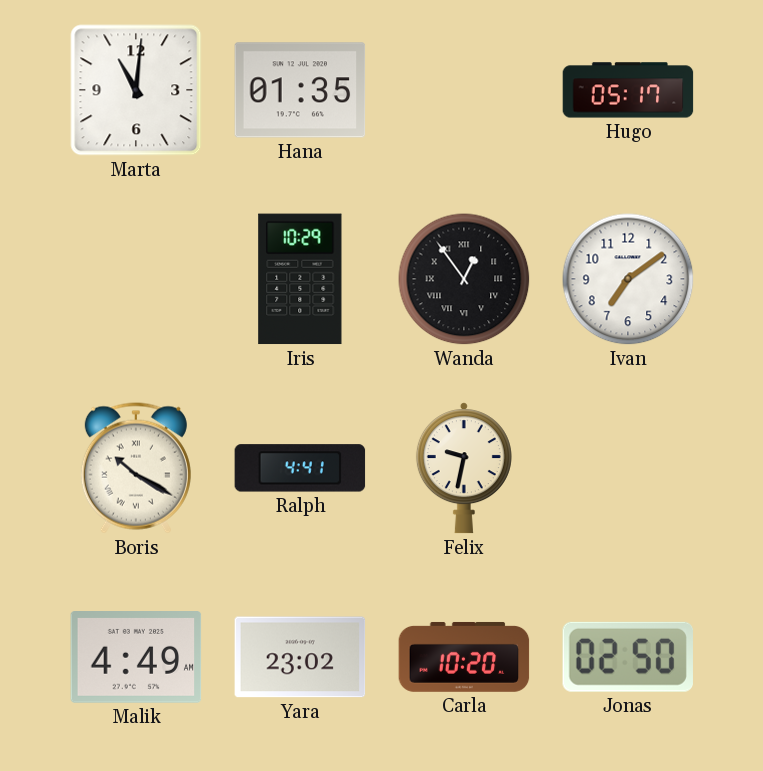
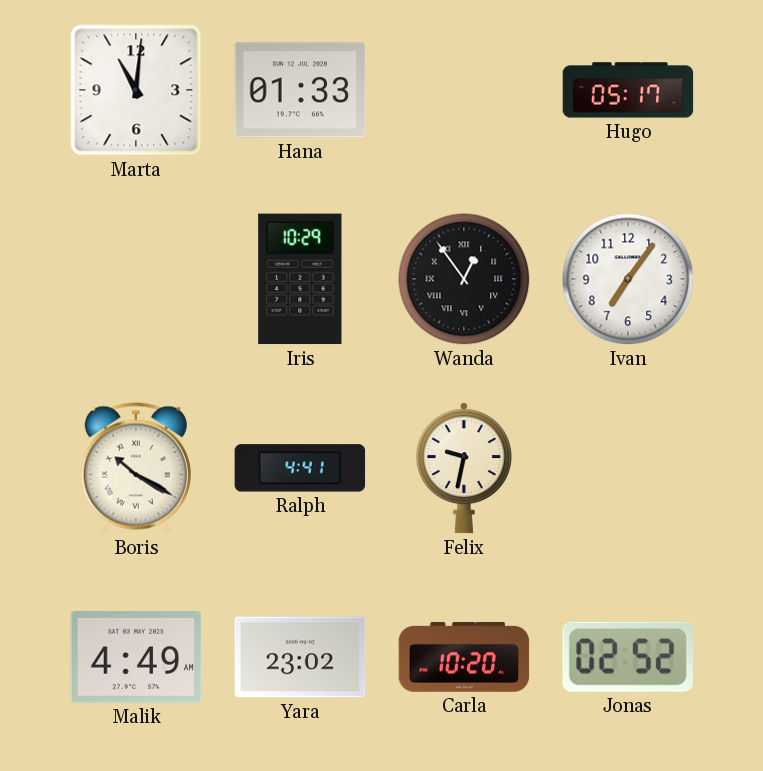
Hana: 01:35 -> 01:33 (300, 90)
Ivan: 7:09 -> 7:06 (628, 279)
Jonas: 02:50 -> 02:52 (628, 657)
